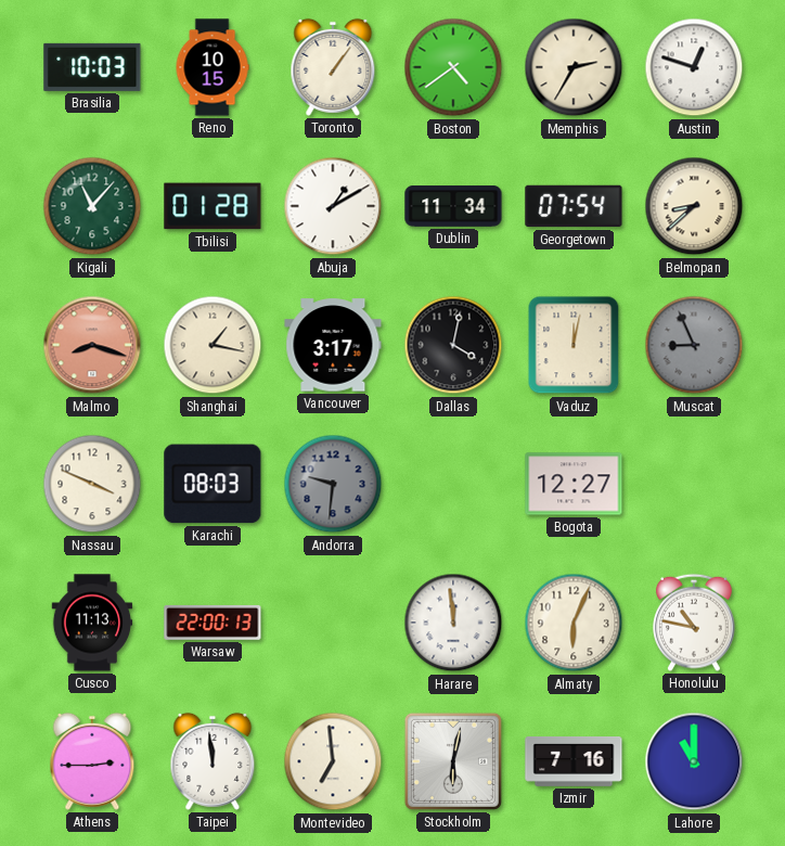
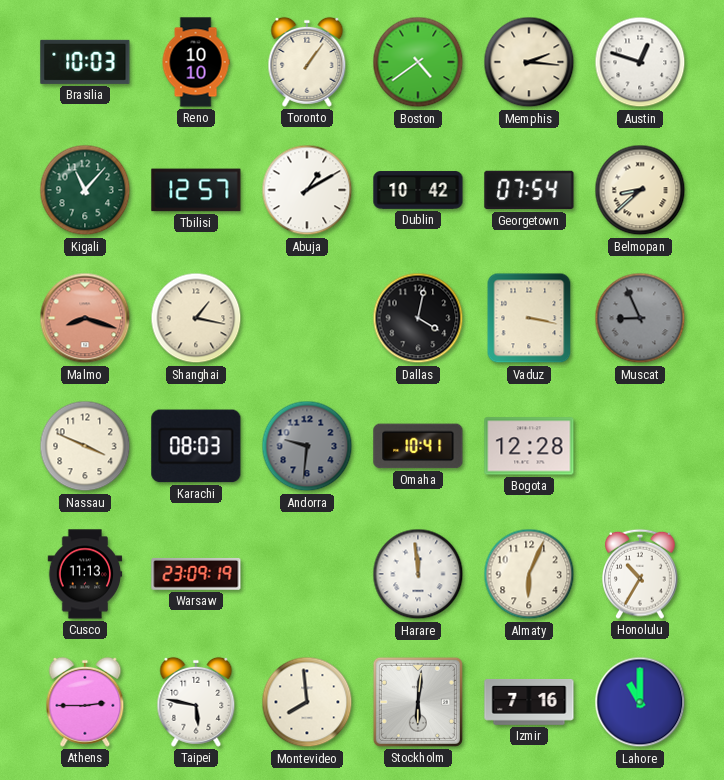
Reno: 10:15 -> 10:10 (196, 62)
Memphis: 2:35 -> 2:16 (529, 62)
Tbilisi: 01:28 -> 12:57 (196, 190)
Dublin: 11:34 -> 10:42 (418, 190)
Vancouver: 3:17 -> none (333, 345)
Vaduz: 12:02 -> 3:17 (529, 318)
Omaha: none -> 10:41 (418, 446)
Bogota: 12:27 -> 12:28 (529, 446)
Warsaw: 22:00 -> 23:09 (196, 574)
Honolulu: 10:47 -> 10:35 (640, 574)
Taipei: 11:59 -> 5:47 (196, 702)
Montevideo: 6:59 -> 7:59 (307, 702)
Stockholm: 6:02 -> 6:01 (418, 702)
